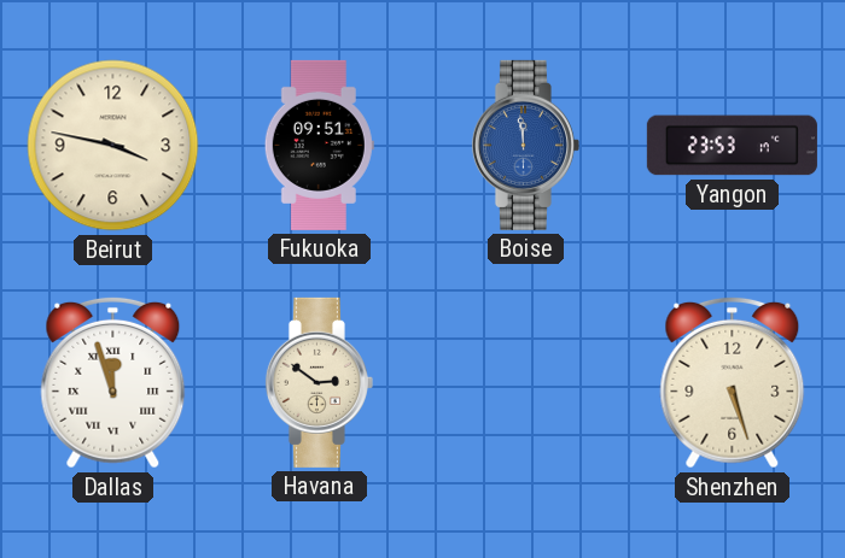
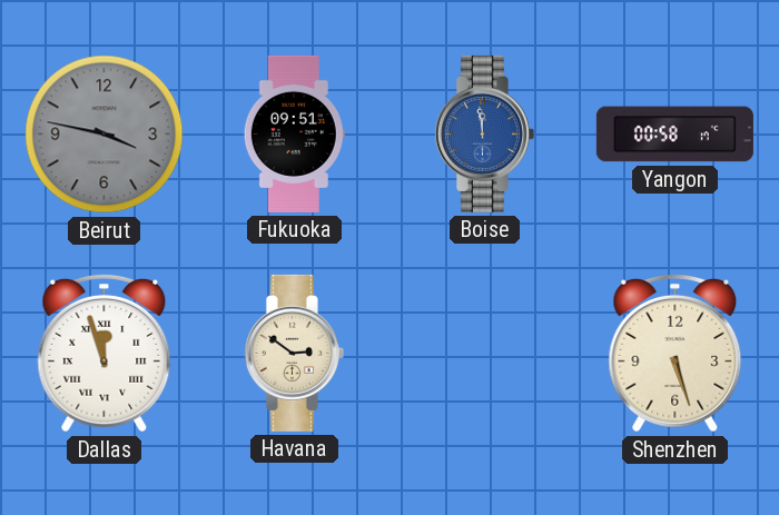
Beirut dial: cream -> grey (105, 135)
Yangon: 23:53 -> 00:58 (674, 135)
